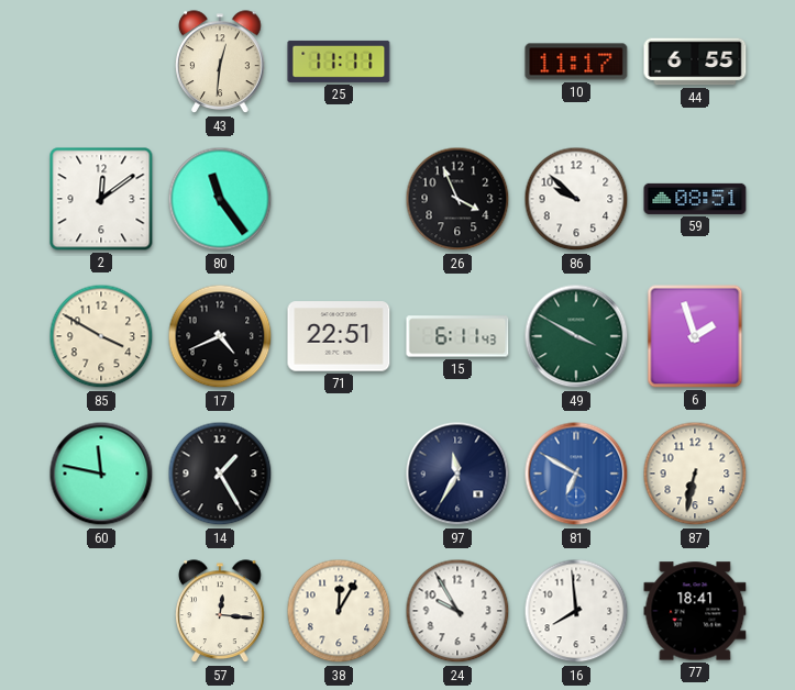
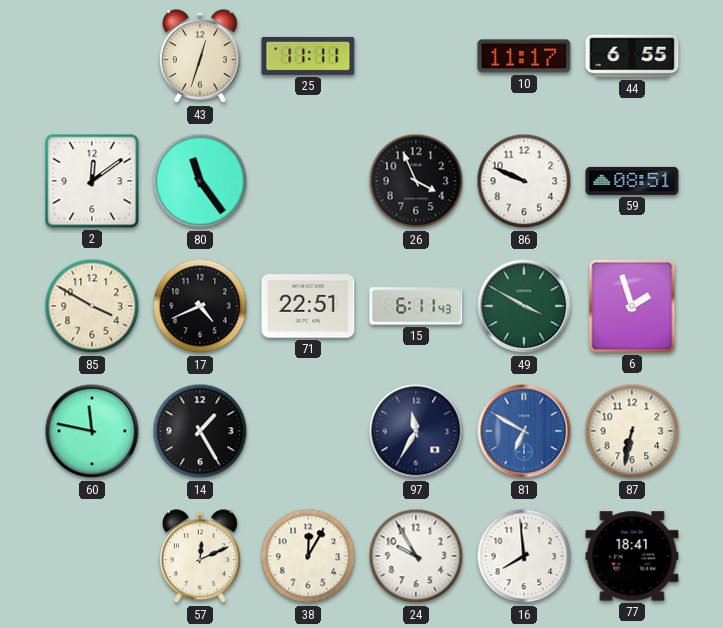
43: 12:31 -> 12:33 (200, 57)
86: 9:52 -> 9:49 (524, 181)
57: 12:16 -> 12:11 (200, 557)
